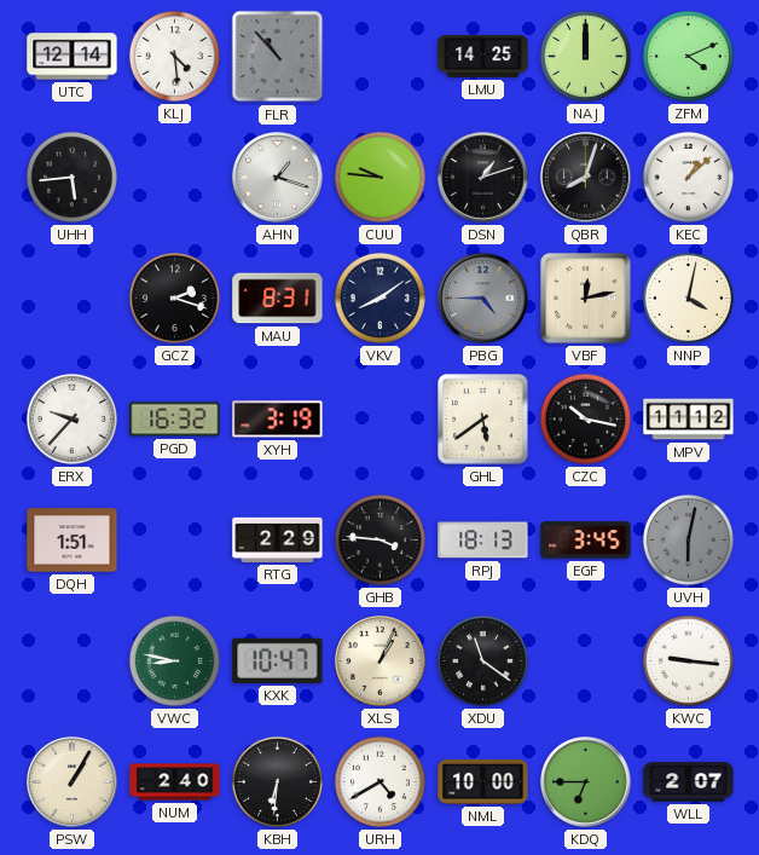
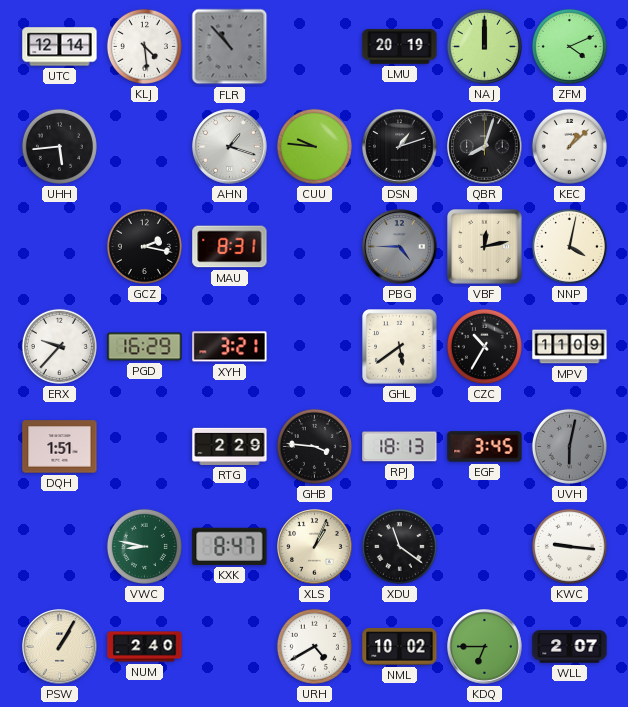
LMU: 14:25 -> 20:19 (400, 47)
GCZ: 2:18 -> 2:17 (144, 246)
VKV: 8:09 -> none (379, 297)
PGD: 16:32 -> 16:29 (145, 347)
XYH: 3:19 -> 3:21 (230, 347)
CZC: 10:17 -> 10:35 (484, 346)
MPV: 11:12 -> 11:09 (570, 347)
KXK: 10:47 -> 8:47 (230, 546)
KBH: 6:31 -> none (277, 781)
NML: 10:00 -> 10:02 (400, 647)
